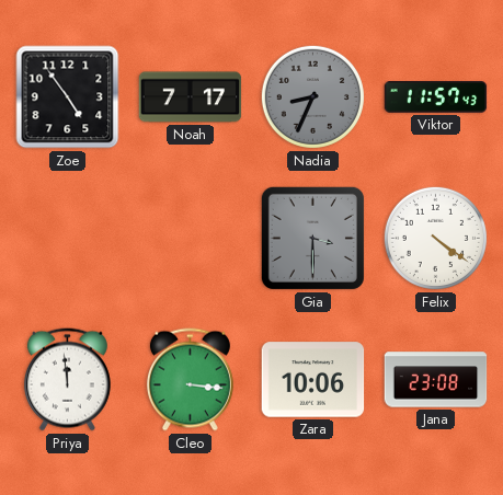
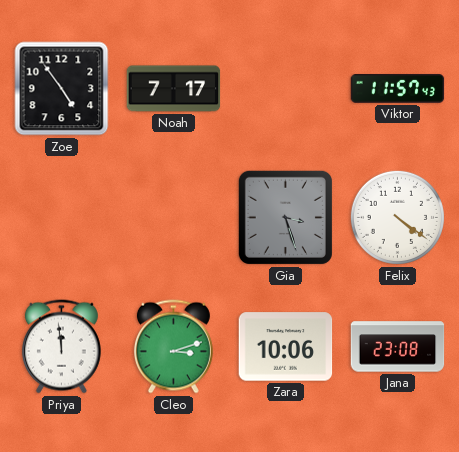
Nadia: 8:34 -> none (312, 96)
Gia: 3:30 -> 3:27 (285, 217)
Cleo: 3:16 -> 3:12 (173, 347)
